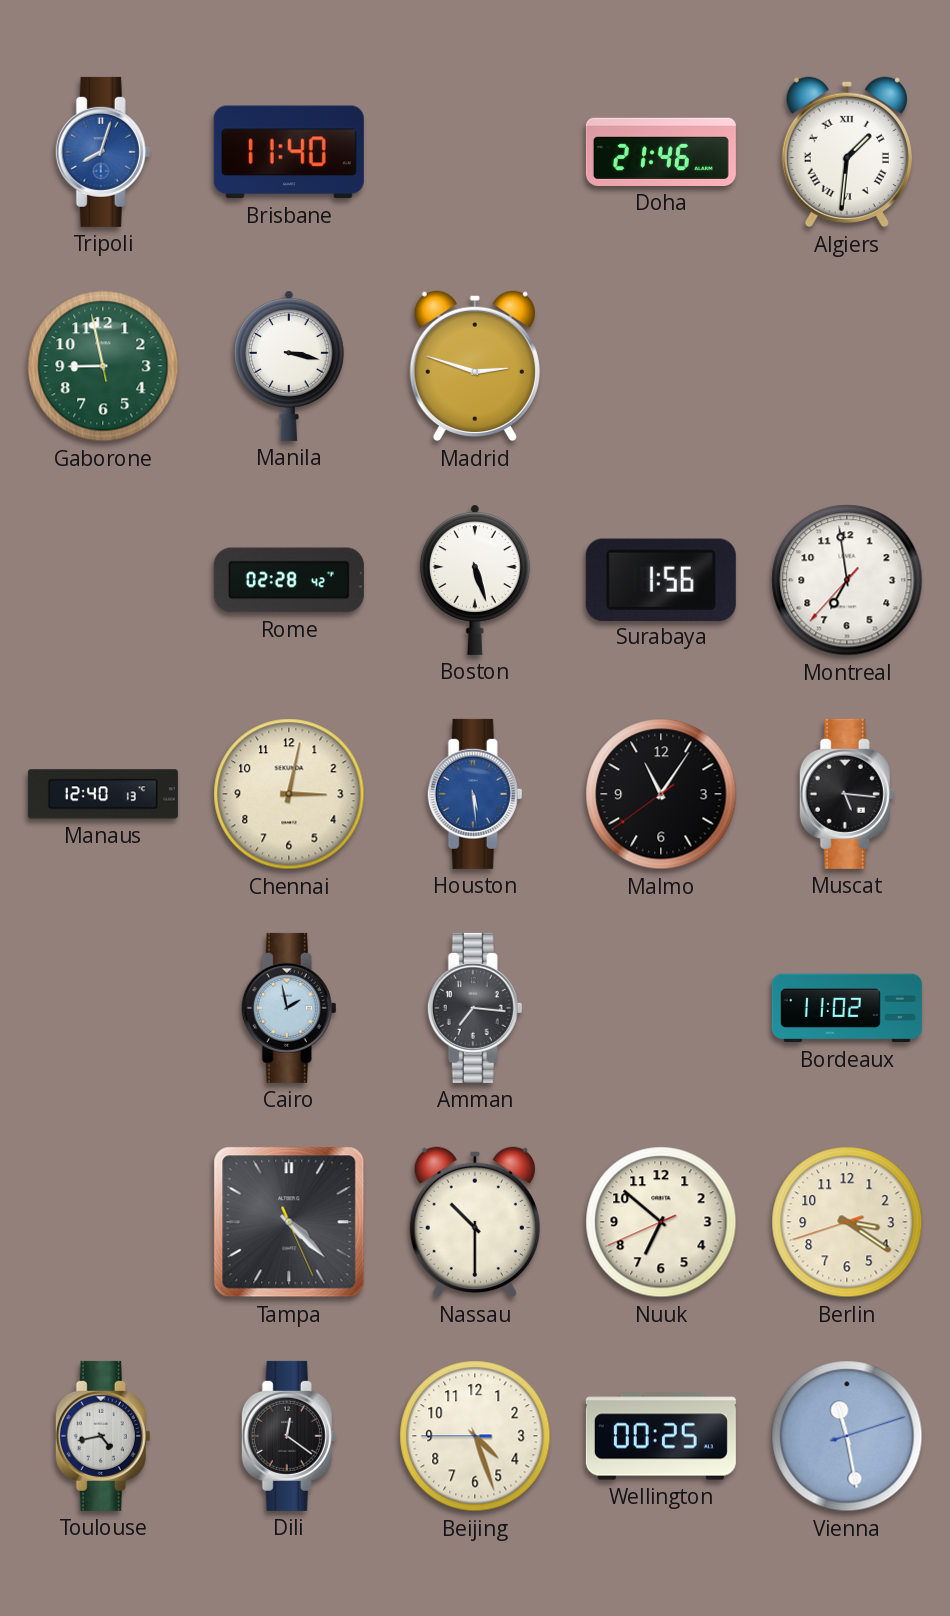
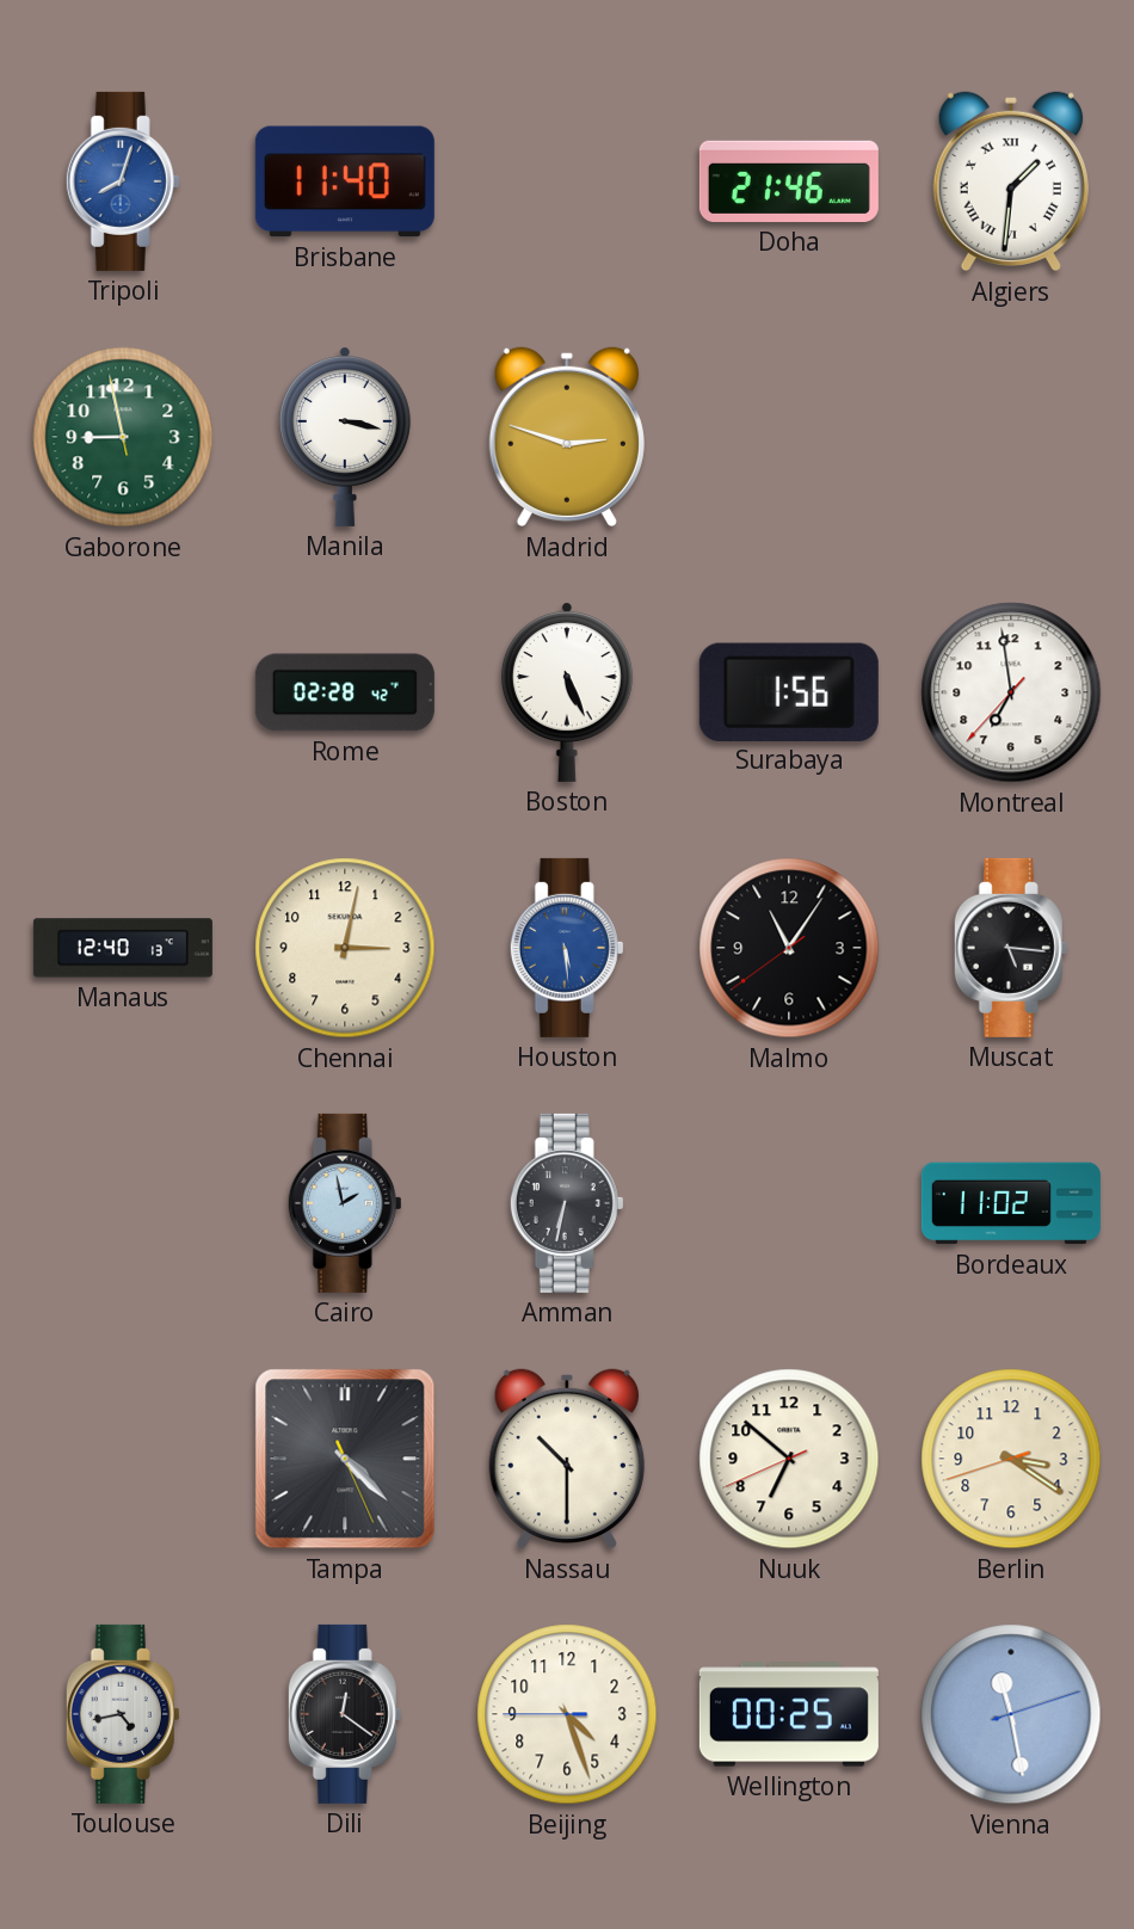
Boston: 5:27 -> 5:26 (567, 692)
Amman: 7:16 -> 6:32 (567, 1203)
